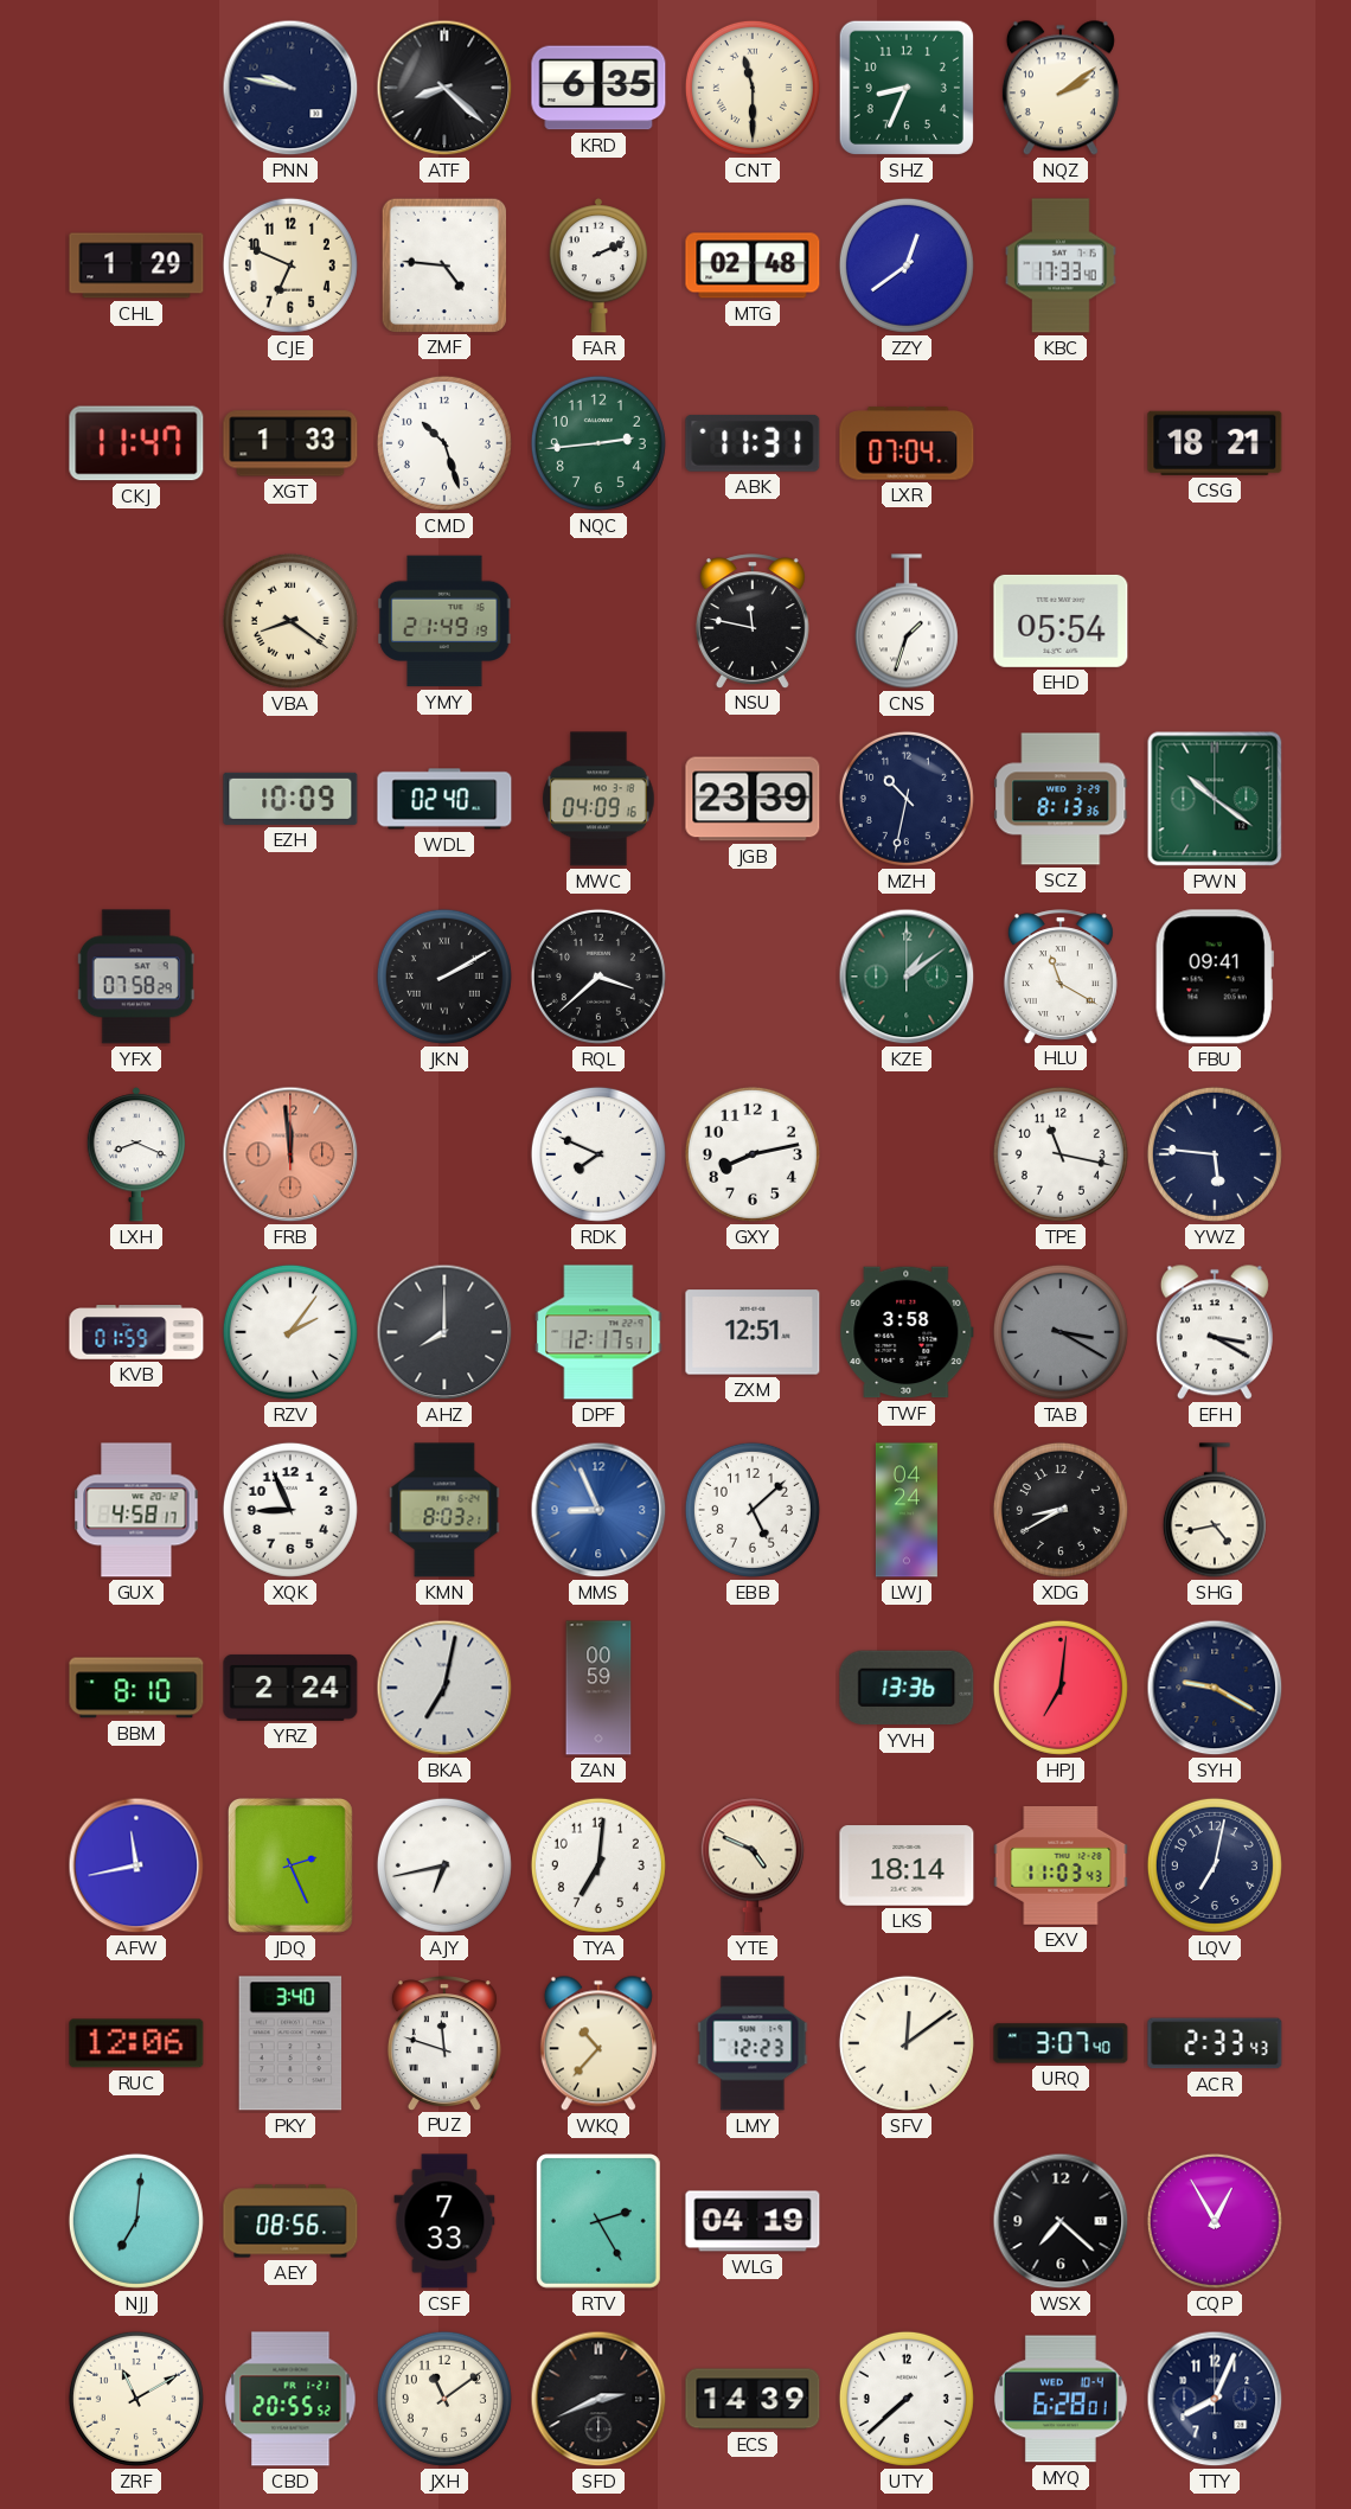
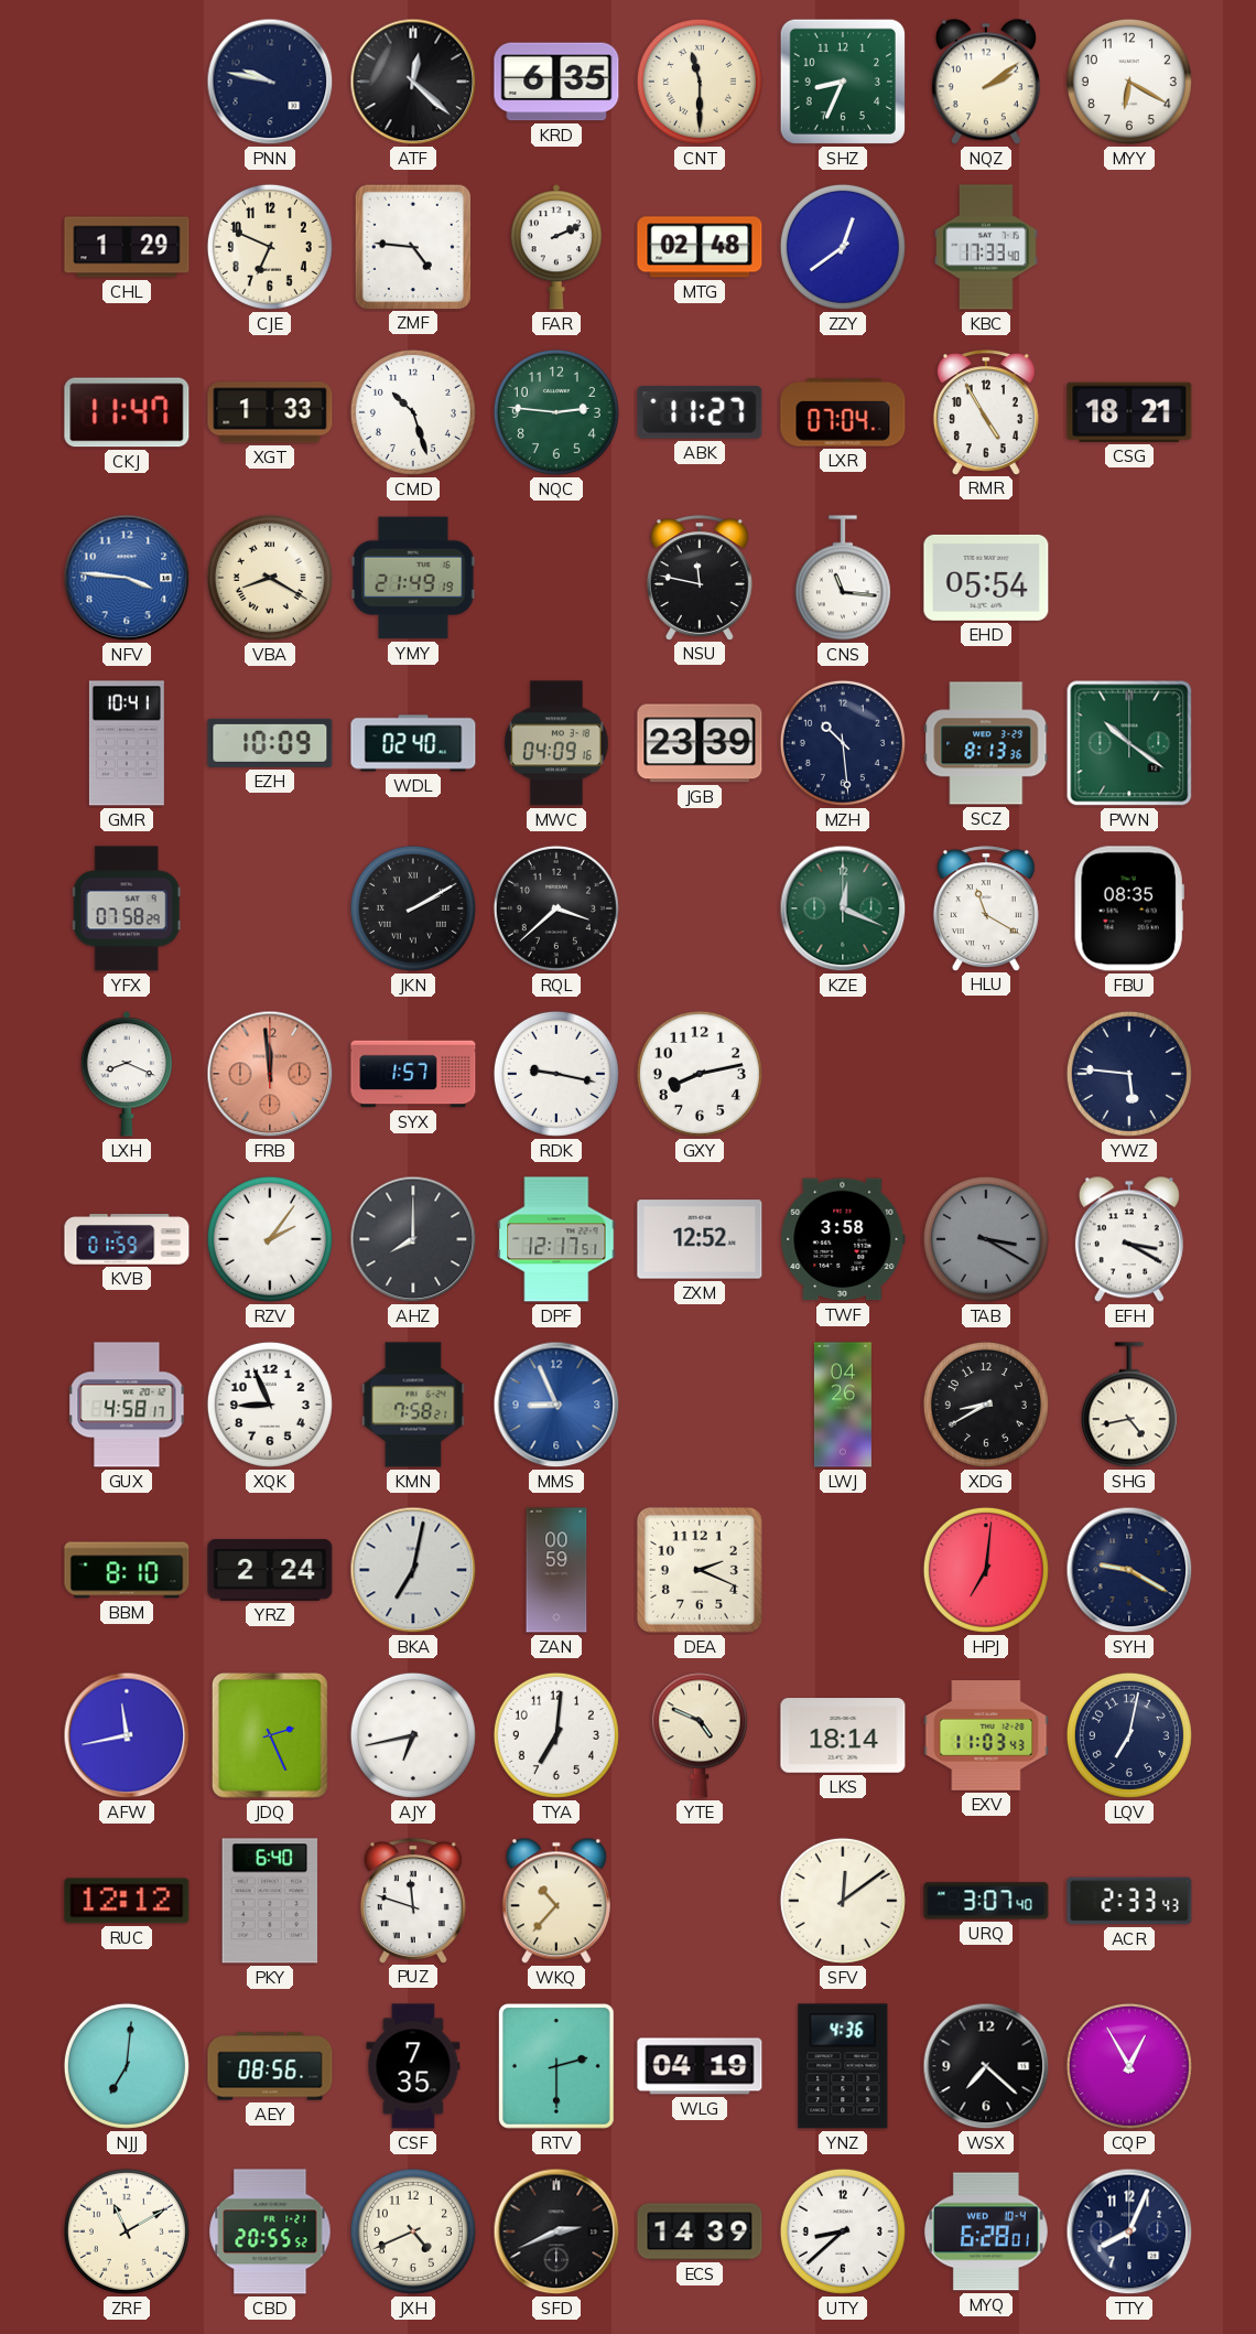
ATF: 8:22 -> 12:22 (413, 82)
MYY: none -> 6:20 (1129, 82)
NQC: 2:44 -> 2:46 (556, 412)
ABK: 11:31 -> 11:27 (700, 413)
RMR: none -> 4:55 (986, 412)
NFV: none -> 3:46 (127, 578)
VBA: 8:21 -> 8:20 (270, 578)
CNS: 1:33 -> 11:16 (843, 578)
GMR: none -> 10:41 (127, 743)
MZH: 10:32 -> 10:29 (843, 743)
KZE: 1:09 -> 12:19 (843, 908)
FBU: 09:41 -> 08:35 (1129, 908)
SYX: none -> 1:57 (413, 1074)
RDK: 7:49 -> 9:17 (556, 1074)
TPE: 11:17 -> none (1061, 1154)
ZXM: 12:51 -> 12:52 (700, 1239)
KMN: 8:03 -> 7:58 (413, 1405)
EBB: 5:08 -> none (753, 1510)
LWJ: 04:24 -> 04:26 (843, 1405)
DEA: none -> 2:19 (700, 1570)
YVH: 13:36 -> none (907, 1688)
RUC: 12:06 -> 12:12 (127, 1901)
PKY: 3:40 -> 6:40 (270, 1901)
LMY: 12:23 -> none (753, 2043)
CSF: 7:33 -> 7:35 (413, 2066)
RTV: 2:25 -> 2:30 (556, 2067)
YNZ: none -> 4:36 (843, 2066)
JXH: 11:09 -> 4:41 (413, 2231)
UTY: 7:38 -> 8:38 (843, 2231)
